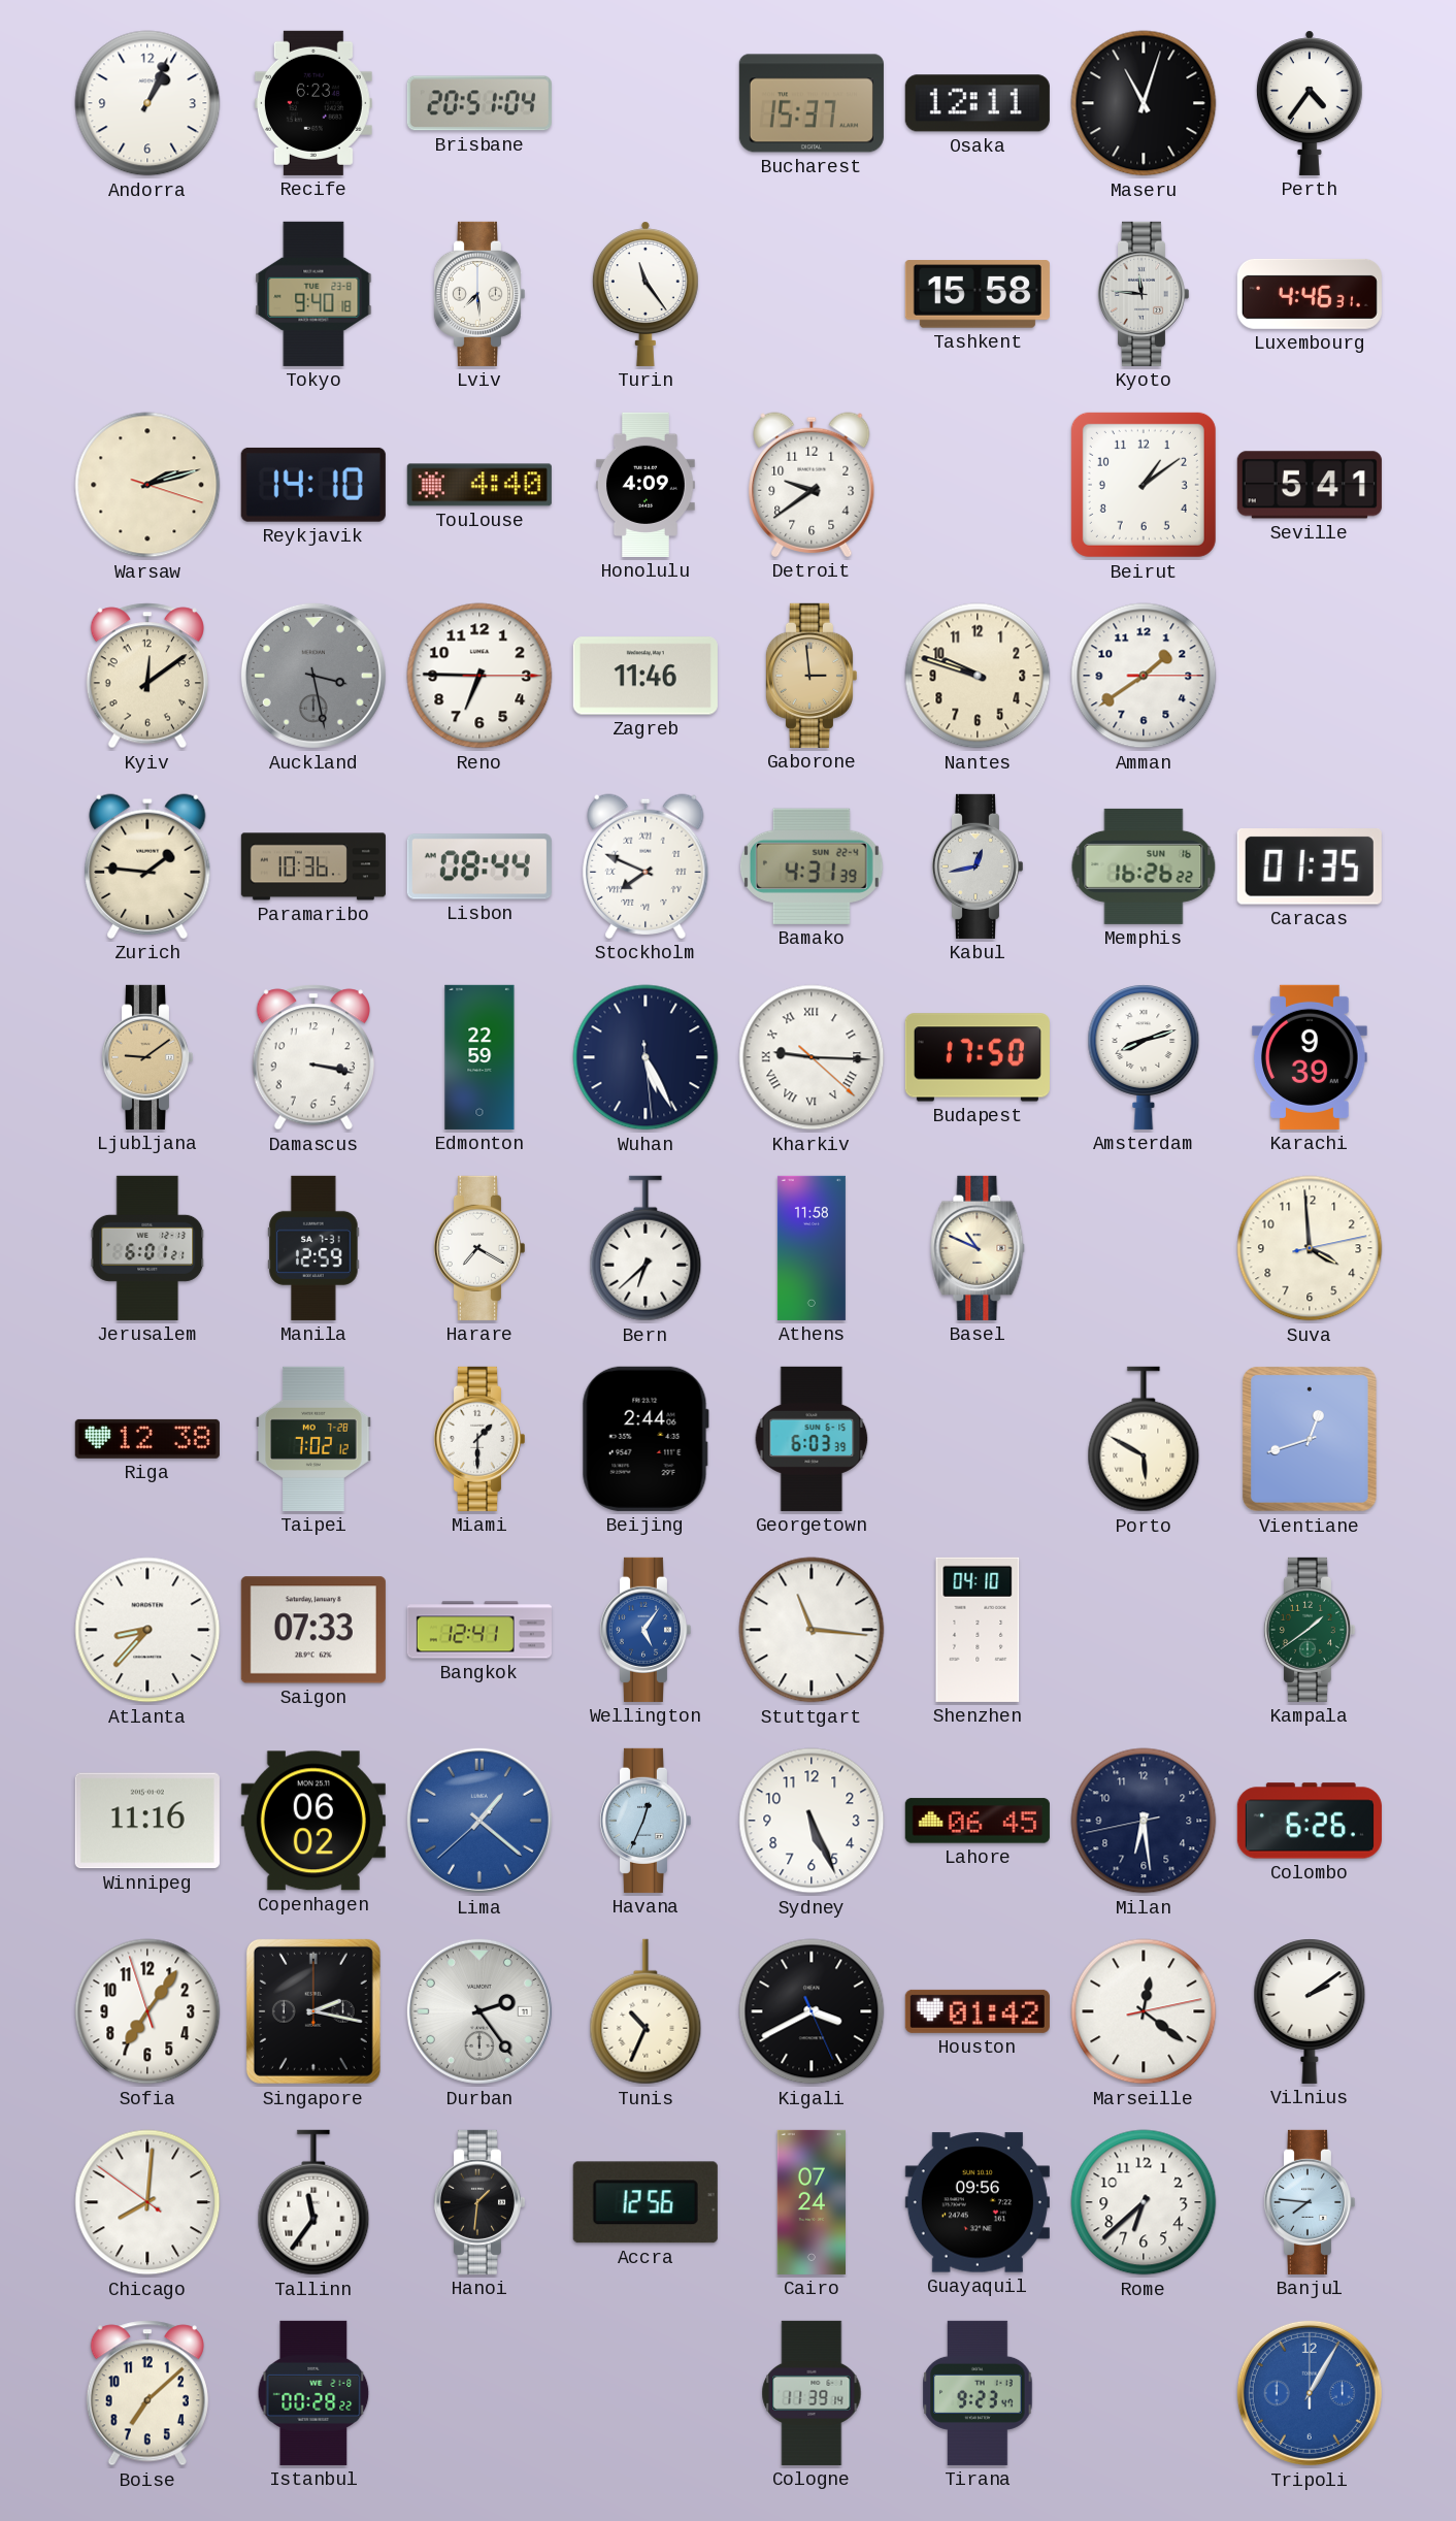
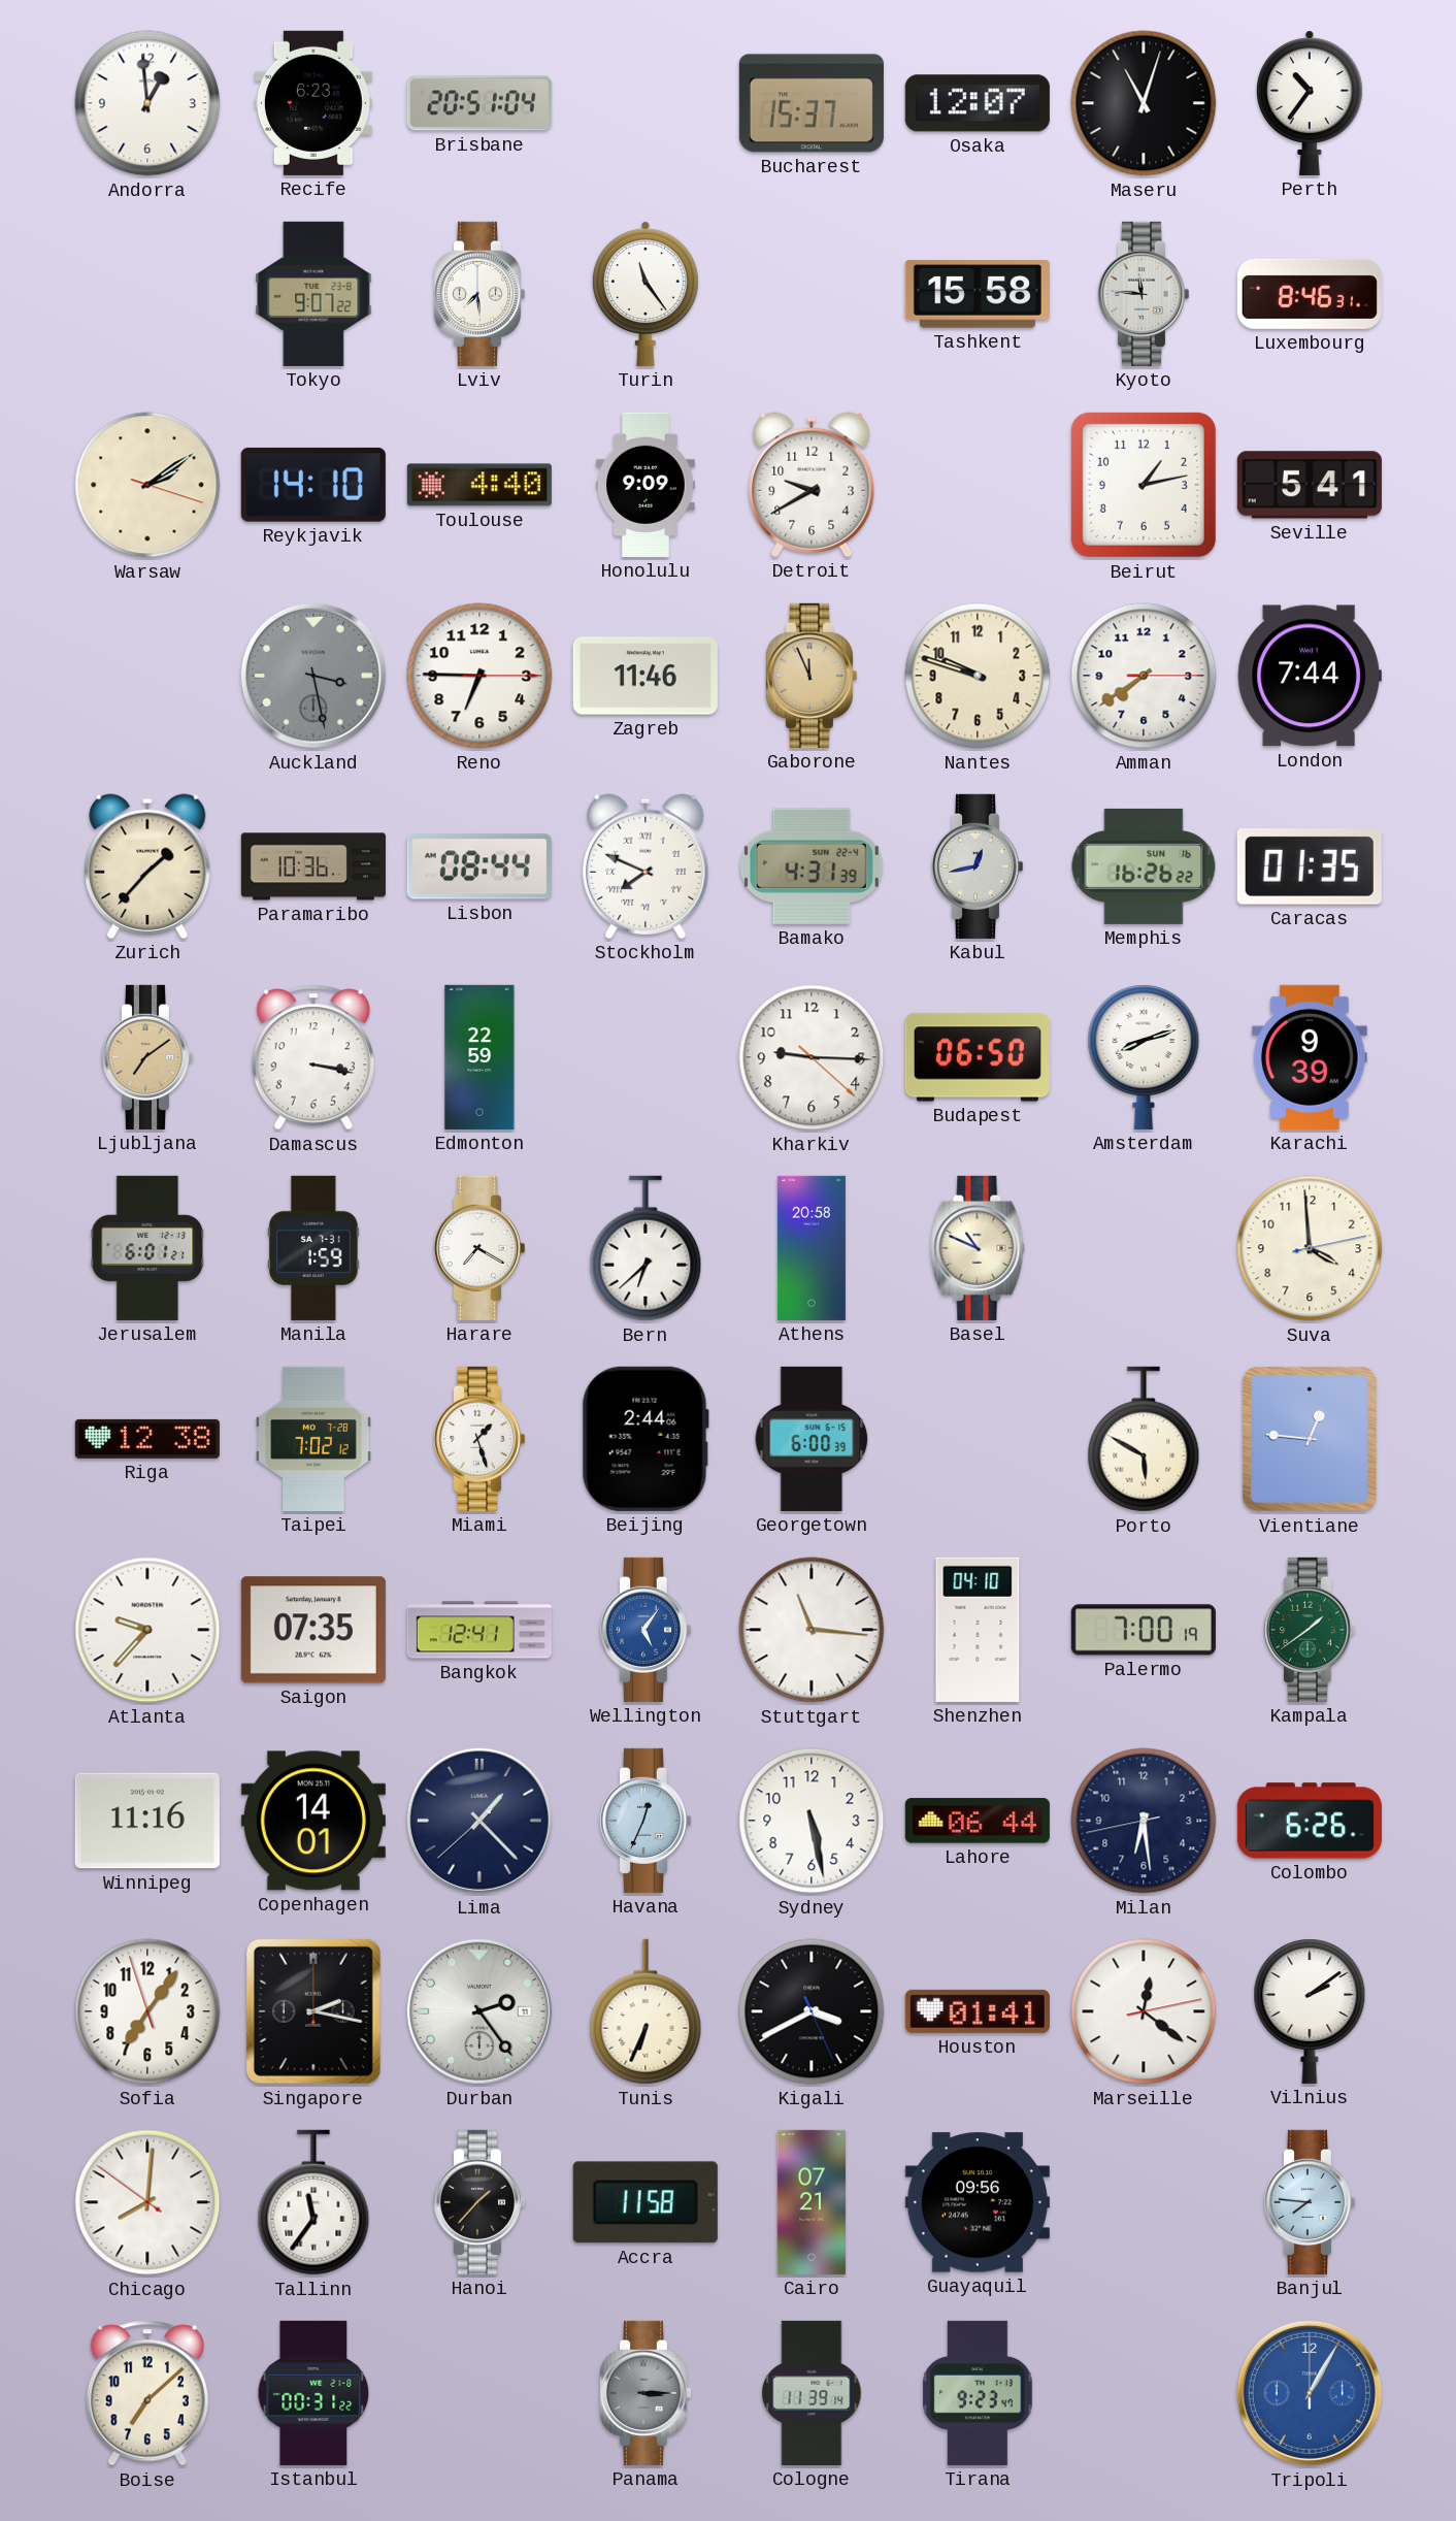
Andorra: 1:04 -> 12:59 (147, 103)
Osaka: 12:11 -> 12:07 (978, 103)
Perth: 4:36 -> 10:36 (1310, 103)
Tokyo: 9:40 -> 9:07 (313, 294)
Luxembourg: 4:46 -> 8:46 (1310, 294)
Warsaw: 2:12 -> 2:09 (147, 485)
Honolulu: 4:09 -> 9:09 (647, 485)
Detroit: 9:39 -> 9:40 (812, 485)
Beirut: 1:09 -> 1:13 (1144, 485)
Kyiv: 12:09 -> none (147, 676)
Gaborone: 2:59 -> 11:56 (810, 676)
Amman: 1:39 -> 7:39 (1144, 676)
London: none -> 7:44 (1310, 676)
Zurich: 1:46 -> 1:37 (147, 866)
Ljubljana: 9:09 -> 7:09 (146, 1057)
Wuhan: 5:25 -> none (646, 1057)
Kharkiv numerals: Roman -> Arabic (812, 1057)
Budapest: 17:50 -> 06:50 (978, 1057)
Manila: 12:59 -> 1:59 (313, 1248)
Athens: 11:58 -> 20:58 (812, 1248)
Miami: 1:30 -> 1:27 (478, 1439)
Georgetown: 6:03 -> 6:00 (812, 1439)
Vientiane: 12:42 -> 12:46 (1310, 1440)
Atlanta: 8:37 -> 9:37 (147, 1630)
Saigon: 07:33 -> 07:35 (313, 1630)
Palermo: none -> 7:00 (1144, 1630)
Copenhagen: 06:02 -> 14:01 (313, 1821)
Lima: 1:21 -> 1:22 (479, 1821)
Lima dial: blue -> navy (479, 1821)
Sydney: 5:26 -> 5:28 (812, 1821)
Lahore: 06:45 -> 06:44 (978, 1821)
Tunis: 10:34 -> 6:34 (646, 2011)
Houston: 01:42 -> 01:41 (978, 2011)
Hanoi: 1:31 -> 1:37 (478, 2202)
Accra: 12:56 -> 11:58 (646, 2202)
Cairo: 07:24 -> 07:21 (810, 2202)
Rome: 6:38 -> none (1144, 2202)
Istanbul: 00:28 -> 00:31 (313, 2393)
Panama: none -> 3:15 (644, 2393)
